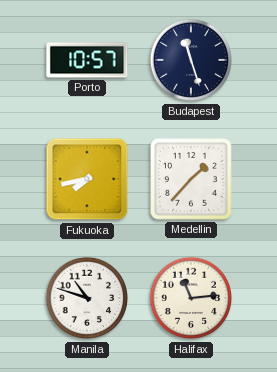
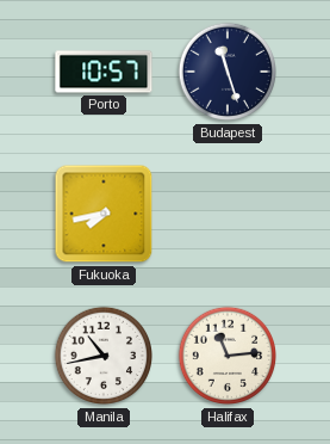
Medellin: 1:37 -> none (191, 179)
Manila: 10:48 -> 10:43 (104, 356)
